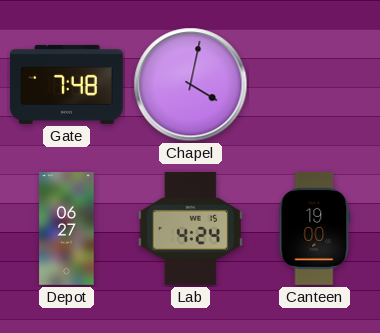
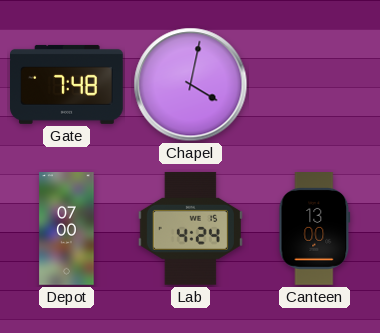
Depot: 06:27 -> 07:00 (67, 229)
Canteen: 19:00 -> 13:00 (315, 229)
